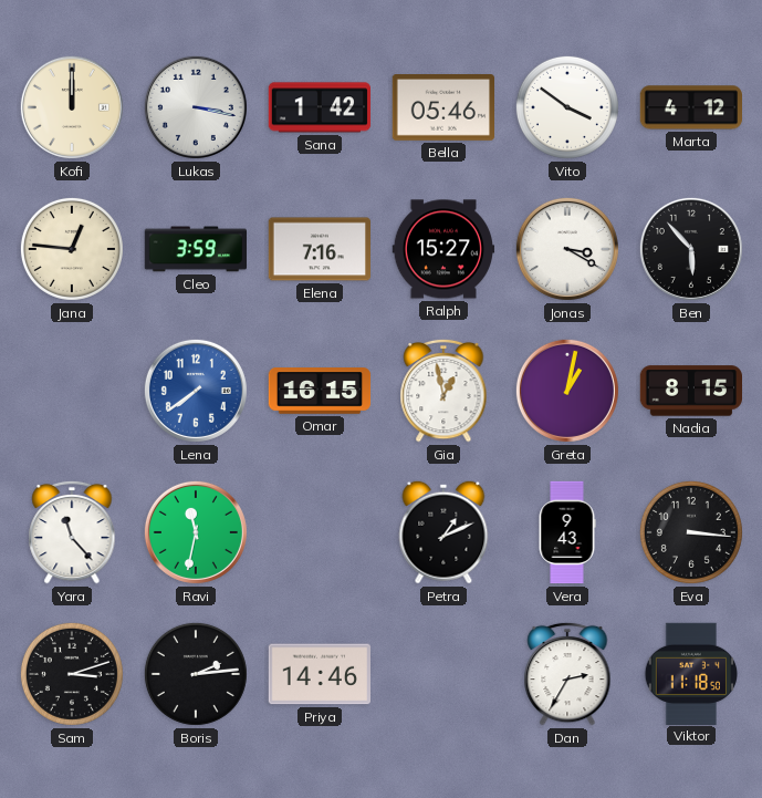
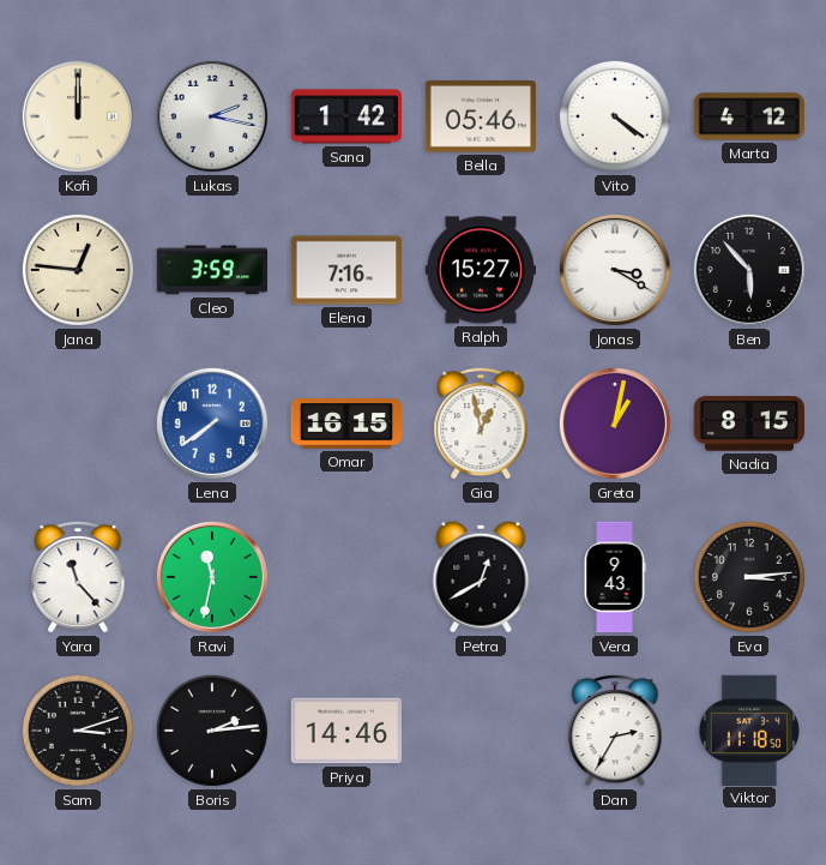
Lukas: 3:17 -> 2:17 (212, 116)
Vito: 3:51 -> 4:21 (615, 116)
Petra: 1:11 -> 12:40 (481, 577)
Eva: 3:16 -> 3:14 (749, 577)
